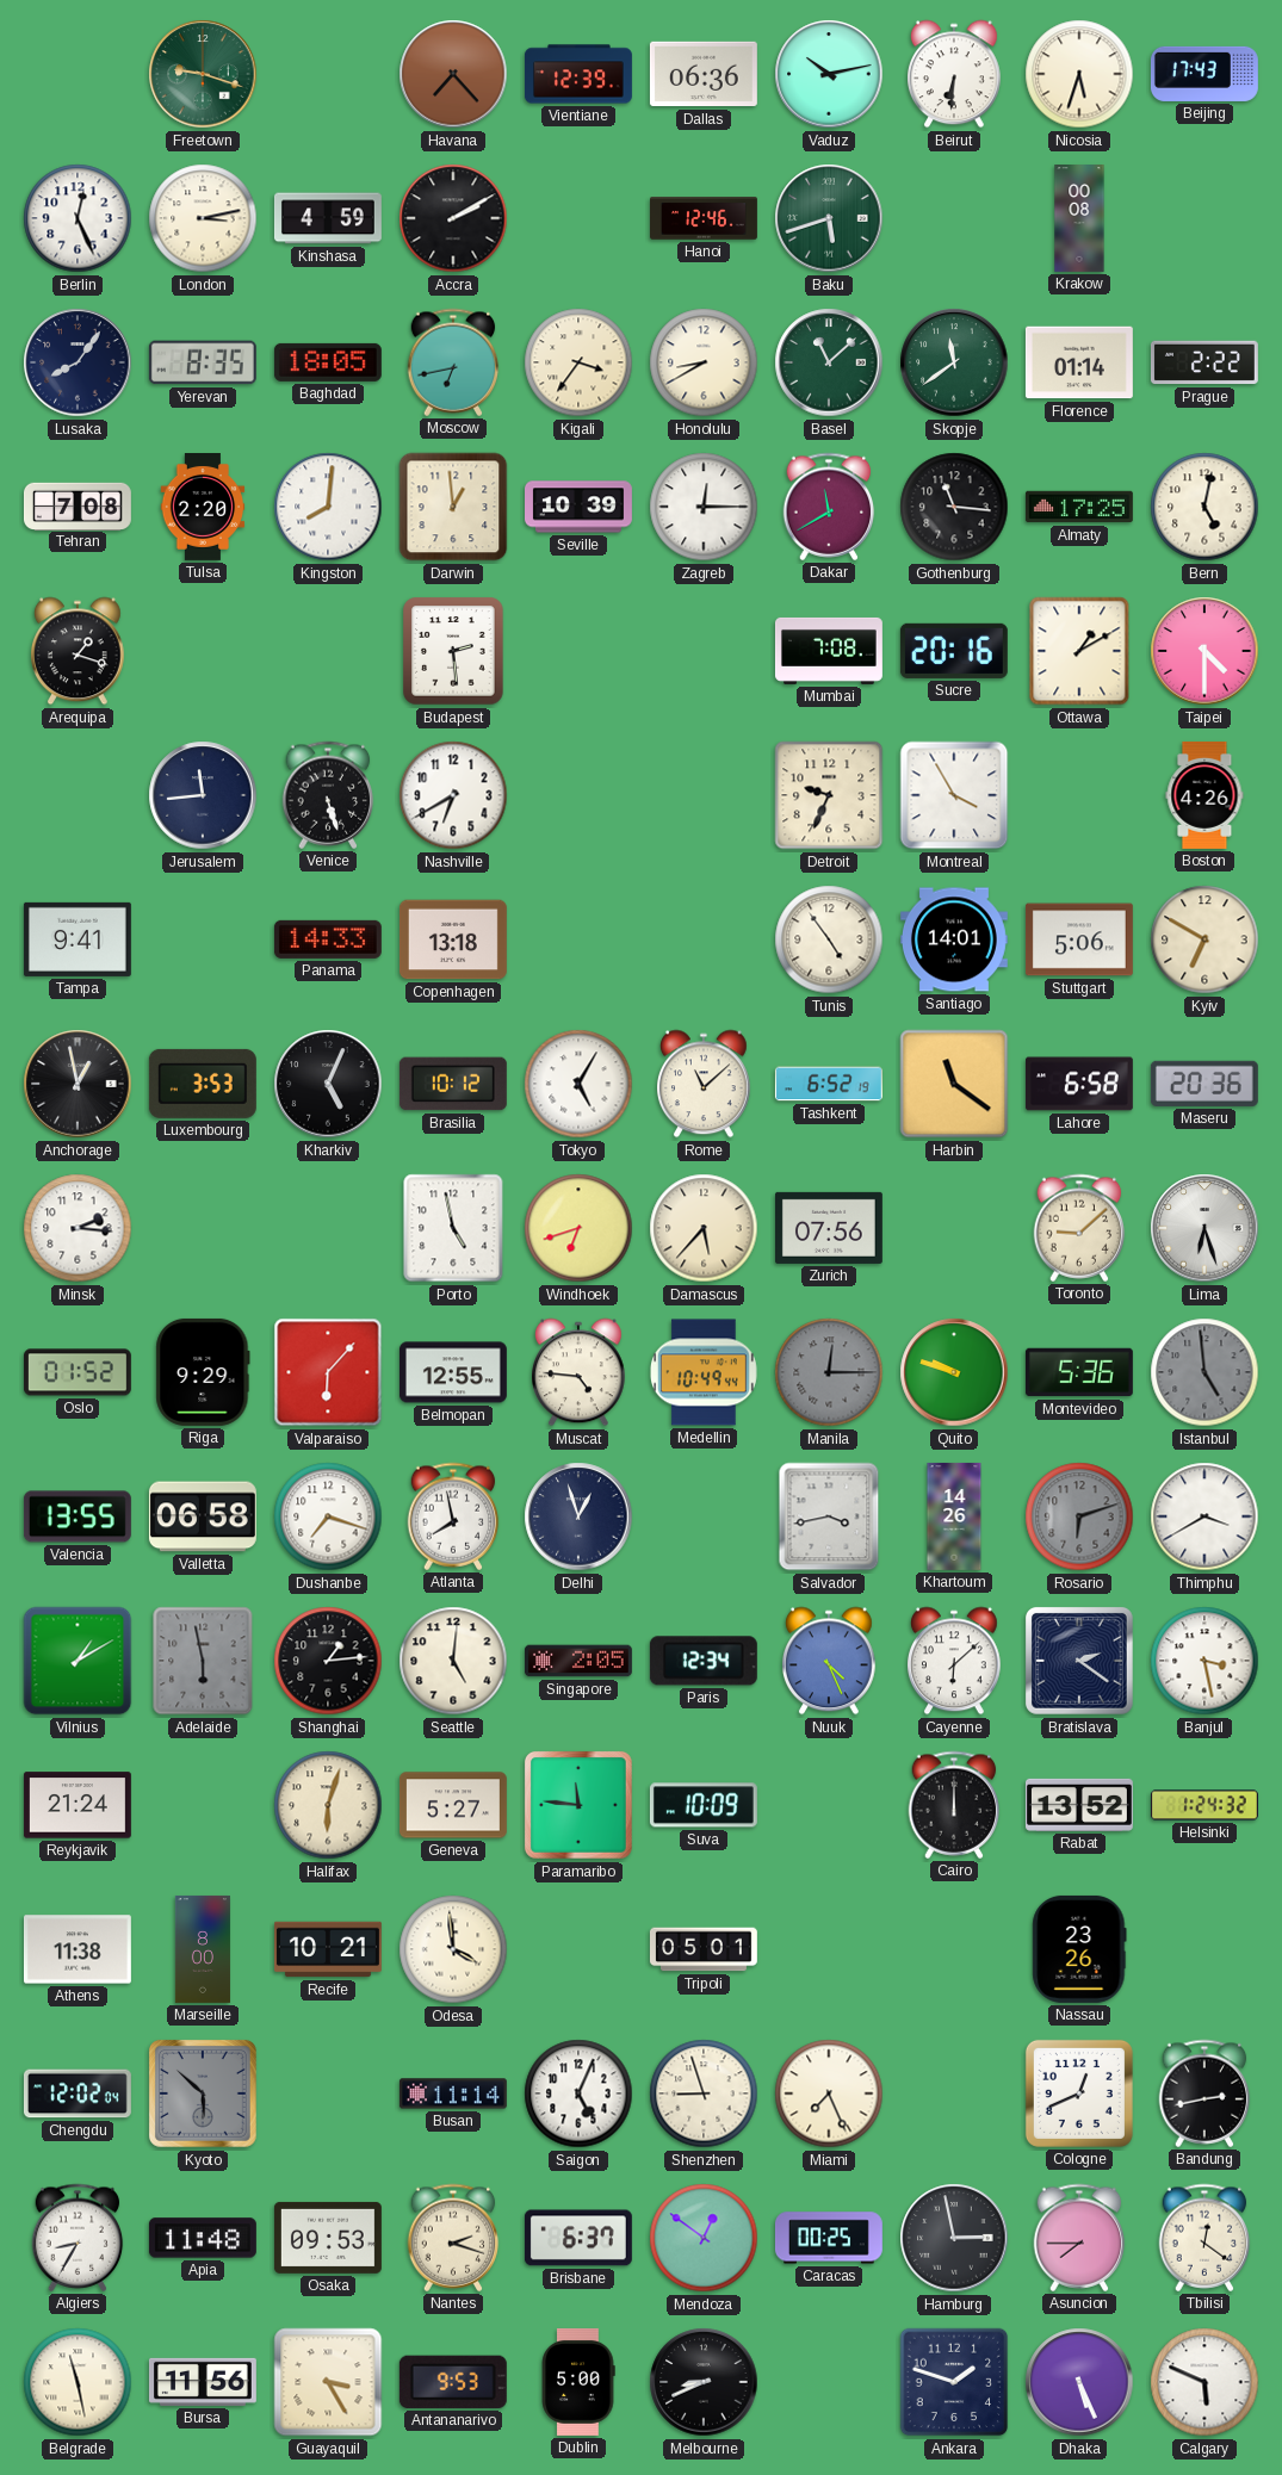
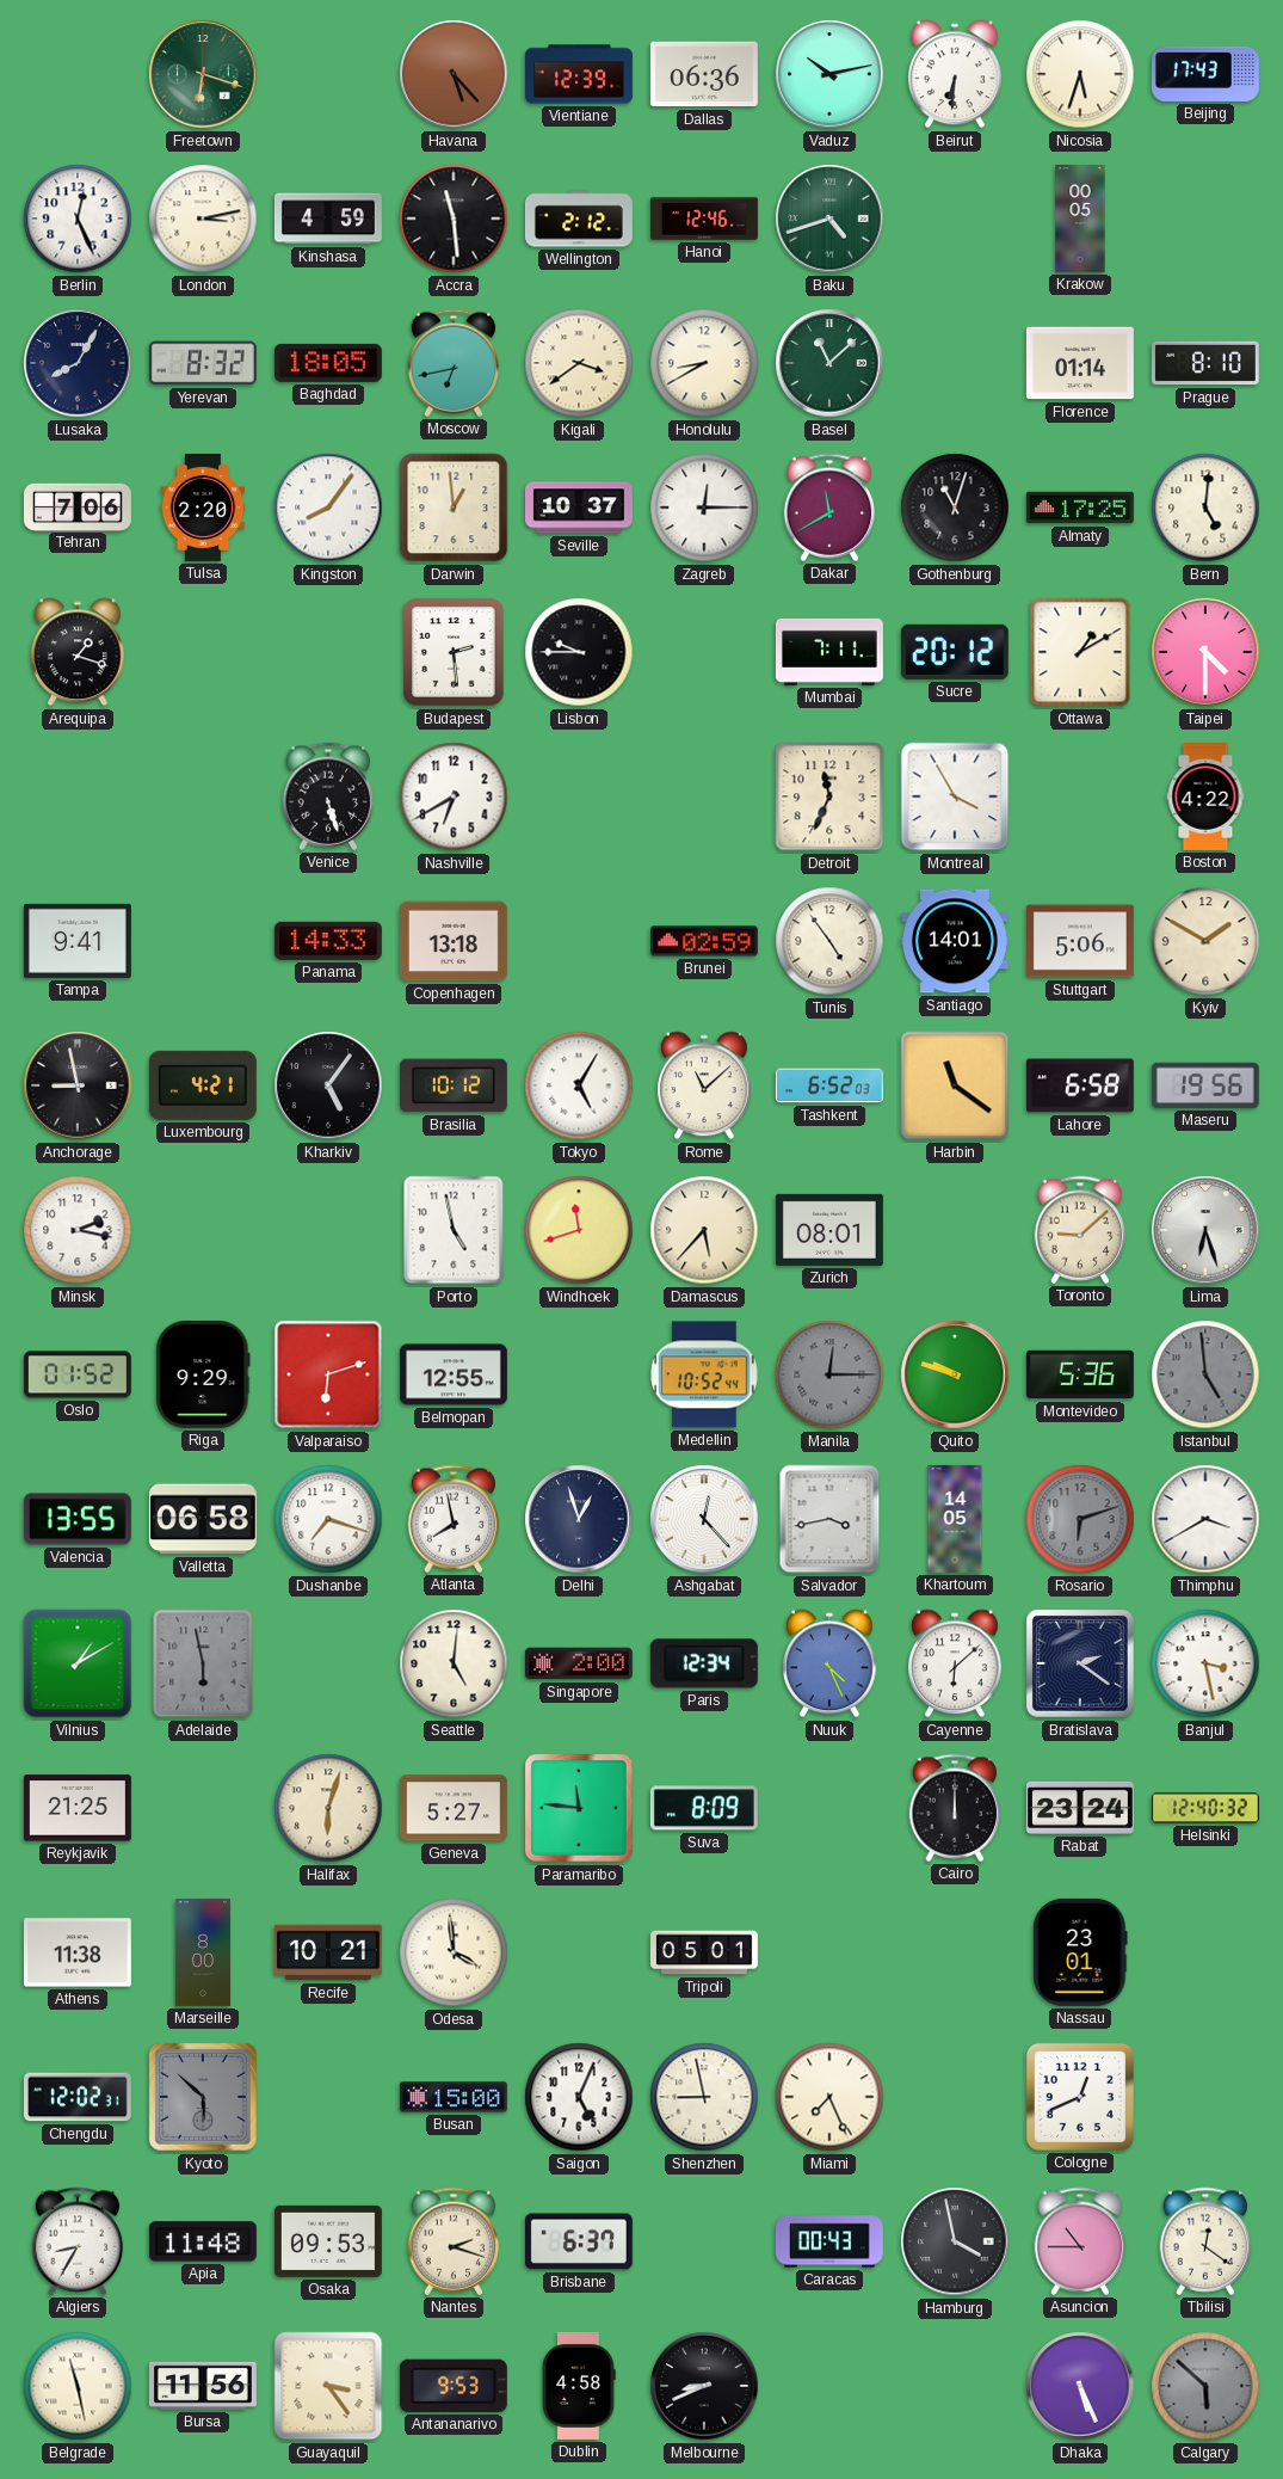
Freetown: 9:18 -> 6:18 (203, 74)
Havana: 7:23 -> 5:23 (454, 74)
Accra: 2:10 -> 11:29 (454, 219)
Wellington: none -> 2:12 (579, 219)
Baku: 5:42 -> 4:42 (829, 219)
Krakow: 00:08 -> 00:05 (1080, 220)
Lusaka: 8:06 -> 8:05 (78, 363)
Yerevan: 8:35 -> 8:32 (203, 363)
Kigali: 3:36 -> 3:39 (579, 363)
Skopje: 11:39 -> none (954, 362)
Prague: 2:22 -> 8:10 (1205, 363)
Tehran: 7:08 -> 7:06 (78, 506)
Kingston: 8:01 -> 8:06 (328, 508)
Seville: 10:39 -> 10:37 (580, 508)
Gothenburg: 11:16 -> 11:03 (955, 508)
Bern: 5:02 -> 5:01 (1205, 508)
Lisbon: none -> 9:45 (579, 652)
Mumbai: 7:08 -> 7:11 (829, 652)
Sucre: 20:16 -> 20:12 (955, 652)
Jerusalem: 11:44 -> none (203, 795)
Detroit: 9:34 -> 11:34 (829, 796)
Boston: 4:26 -> 4:22 (1205, 796)
Brunei: none -> 02:59 (704, 941)
Kyiv: 6:50 -> 1:50 (1205, 941)
Anchorage: 12:58 -> 8:58 (78, 1085)
Luxembourg: 3:53 -> 4:21 (203, 1085)
Kharkiv: 5:04 -> 5:06 (328, 1085)
Tashkent: 6:52:19 -> 6:52:03 (829, 1085)
Maseru: 20:36 -> 19:56 (1205, 1085)
Minsk: 2:16 -> 2:17 (78, 1230)
Windhoek: 6:42 -> 11:42 (579, 1230)
Zurich: 07:56 -> 08:01 (829, 1230)
Valparaiso: 6:07 -> 6:12 (328, 1374)
Muscat: 4:46 -> none (580, 1372)
Medellin: 10:49 -> 10:52 (704, 1374)
Ashgabat: none -> 12:23 (704, 1519)
Khartoum: 14:26 -> 14:05 (955, 1519)
Shanghai: 1:14 -> none (328, 1661)
Singapore: 2:05 -> 2:00 (579, 1663)
Reykjavik: 21:24 -> 21:25 (78, 1808)
Suva: 10:09 -> 8:09 (704, 1808)
Rabat: 13:52 -> 23:24 (1080, 1808)
Helsinki: 1:24 -> 12:40 (1205, 1808)
Nassau: 23:26 -> 23:01 (1080, 1952)
Chengdu: 12:02:04 -> 12:02:31 (78, 2097)
Busan: 11:14 -> 15:00 (454, 2097)
Shenzhen: 8:57 -> 8:58 (704, 2097)
Bandung: 2:43 -> none (1204, 2093)
Mendoza: 12:51 -> none (704, 2238)
Caracas: 00:25 -> 00:43 (829, 2241)
Hamburg: 2:58 -> 3:58 (955, 2241)
Asuncion: 7:45 -> 10:45 (1080, 2241)
Guayaquil: 3:25 -> 3:24 (328, 2386)
Dublin: 5:00 -> 4:58 (579, 2386)
Ankara: 1:48 -> none (954, 2382)
Calgary: 5:49 -> 5:52 (1205, 2386)
Calgary dial: white -> grey (1205, 2386)
